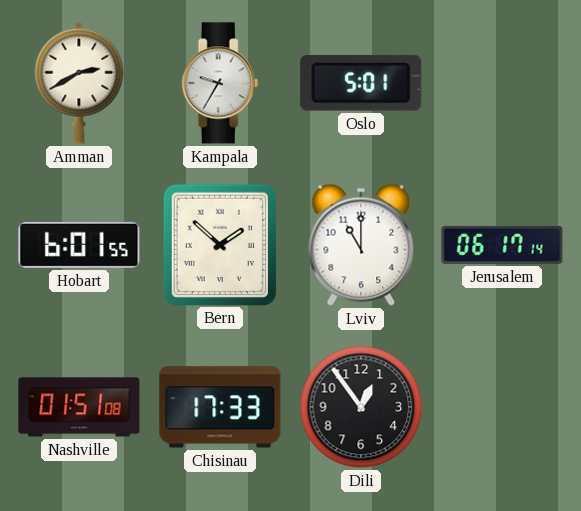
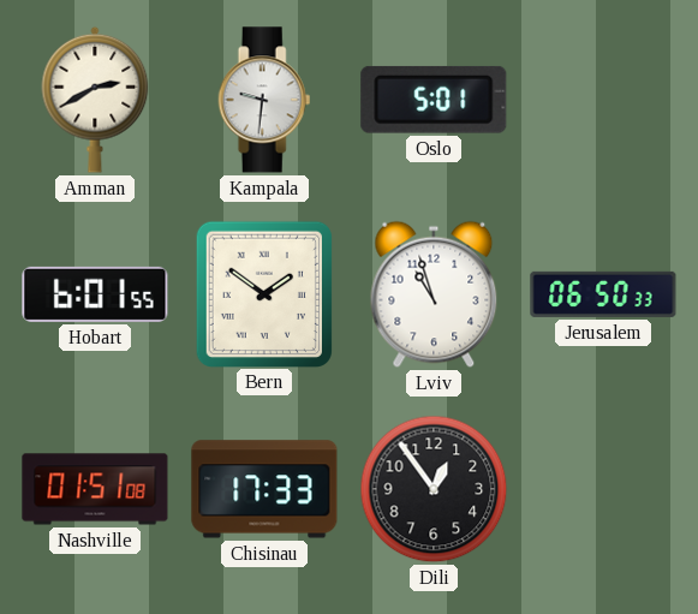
Kampala: 9:35 -> 9:31 (264, 100)
Bern: 1:52 -> 1:51 (263, 293)
Lviv: 11:00 -> 10:57 (434, 294)
Jerusalem: 06:17 -> 06:50 (603, 294)
